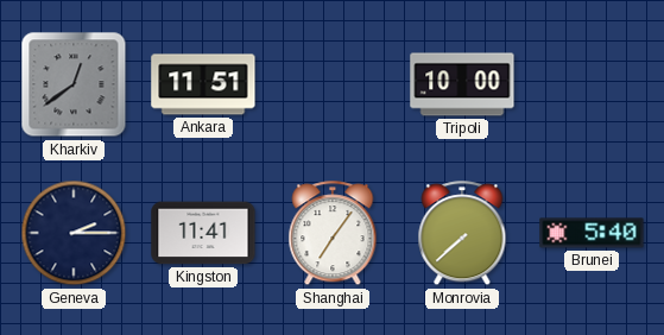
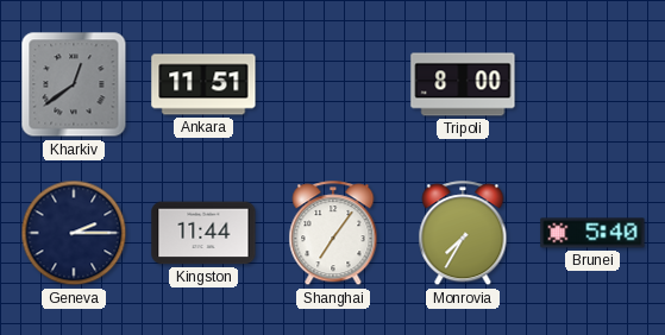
Tripoli: 10:00 -> 8:00 (463, 84)
Kingston: 11:41 -> 11:44 (203, 233)
Monrovia: 7:38 -> 7:35 (463, 234)
